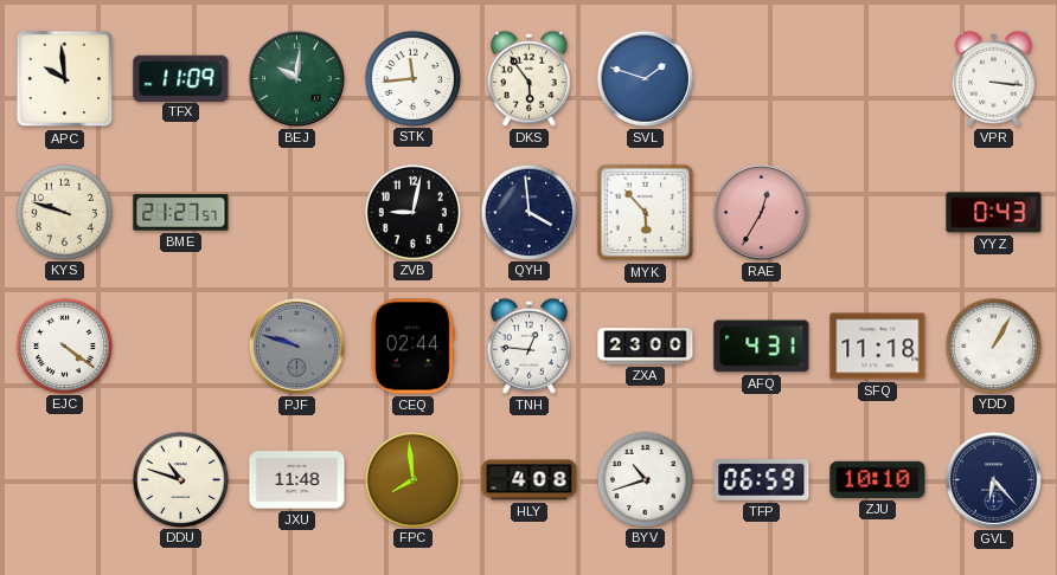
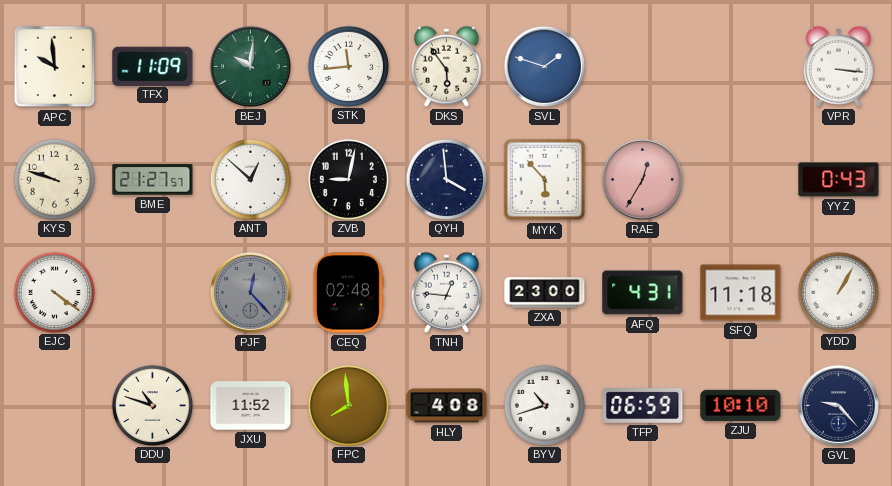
ANT: none -> 12:52 (250, 179)
PJF: 9:48 -> 12:23 (250, 292)
CEQ: 02:44 -> 02:48 (348, 293)
JXU: 11:48 -> 11:52 (251, 406)
GVL: 6:23 -> 9:23 (838, 405)
